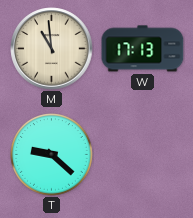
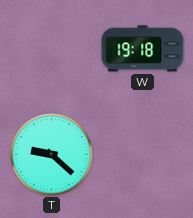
M: 10:59 -> none (52, 49)
W: 17:13 -> 19:18 (143, 49)
